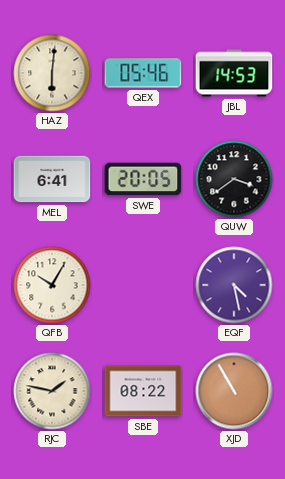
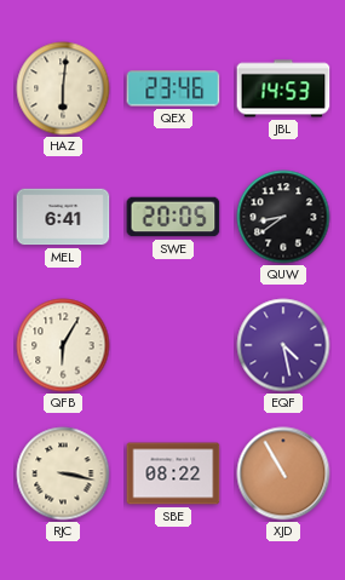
QEX: 05:46 -> 23:46 (173, 88)
QUW: 3:39 -> 8:39 (283, 217)
QFB: 10:05 -> 6:05 (63, 345)
RJC: 1:47 -> 3:17 (63, 473)
